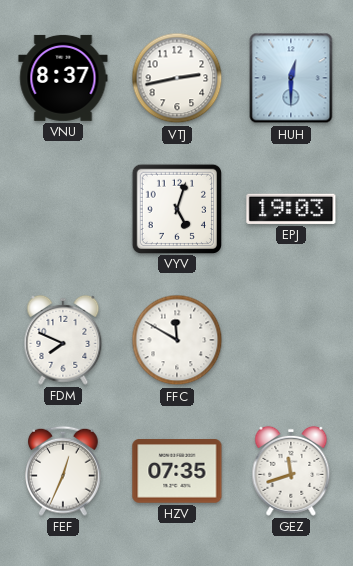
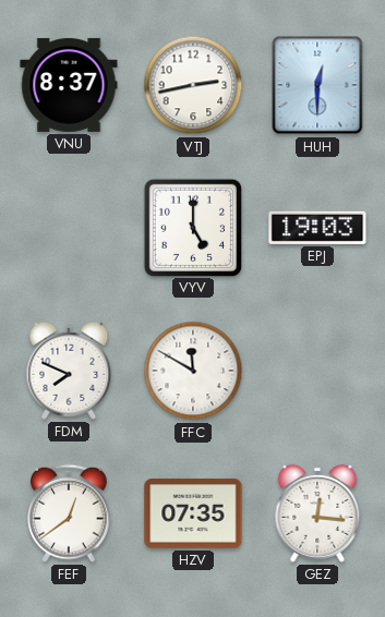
VYV: 5:03 -> 5:00 (192, 227)
FEF: 12:34 -> 12:39 (69, 513)
GEZ: 11:42 -> 12:16 (317, 513)
